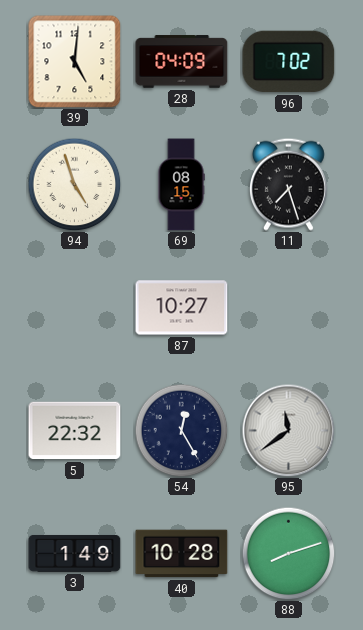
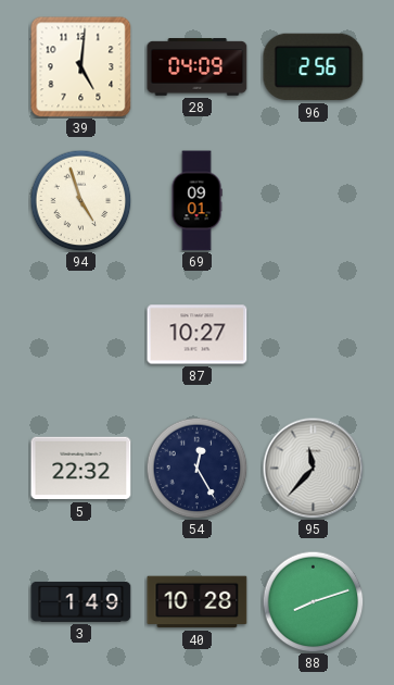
96: 7:02 -> 2:56 (314, 67)
69: 08:15 -> 09:01 (196, 201)
11: 7:27 -> none (288, 184)
95: 11:39 -> 11:37 (313, 468)
